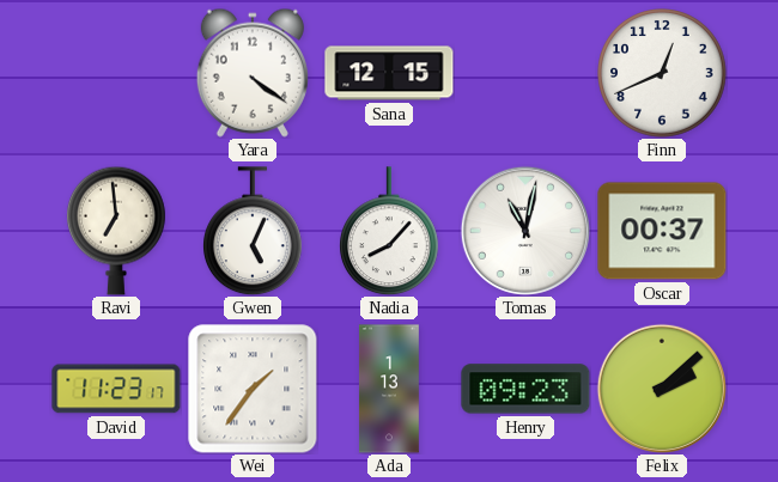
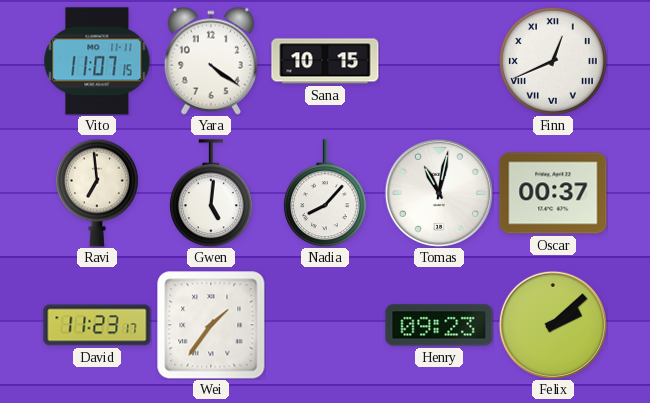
Vito: none -> 11:07 (97, 61)
Sana: 12:15 -> 10:15 (325, 61)
Finn numerals: Arabic -> Roman (553, 61)
Gwen: 5:04 -> 5:01 (212, 193)
Ada: 1:13 -> none (389, 389)
